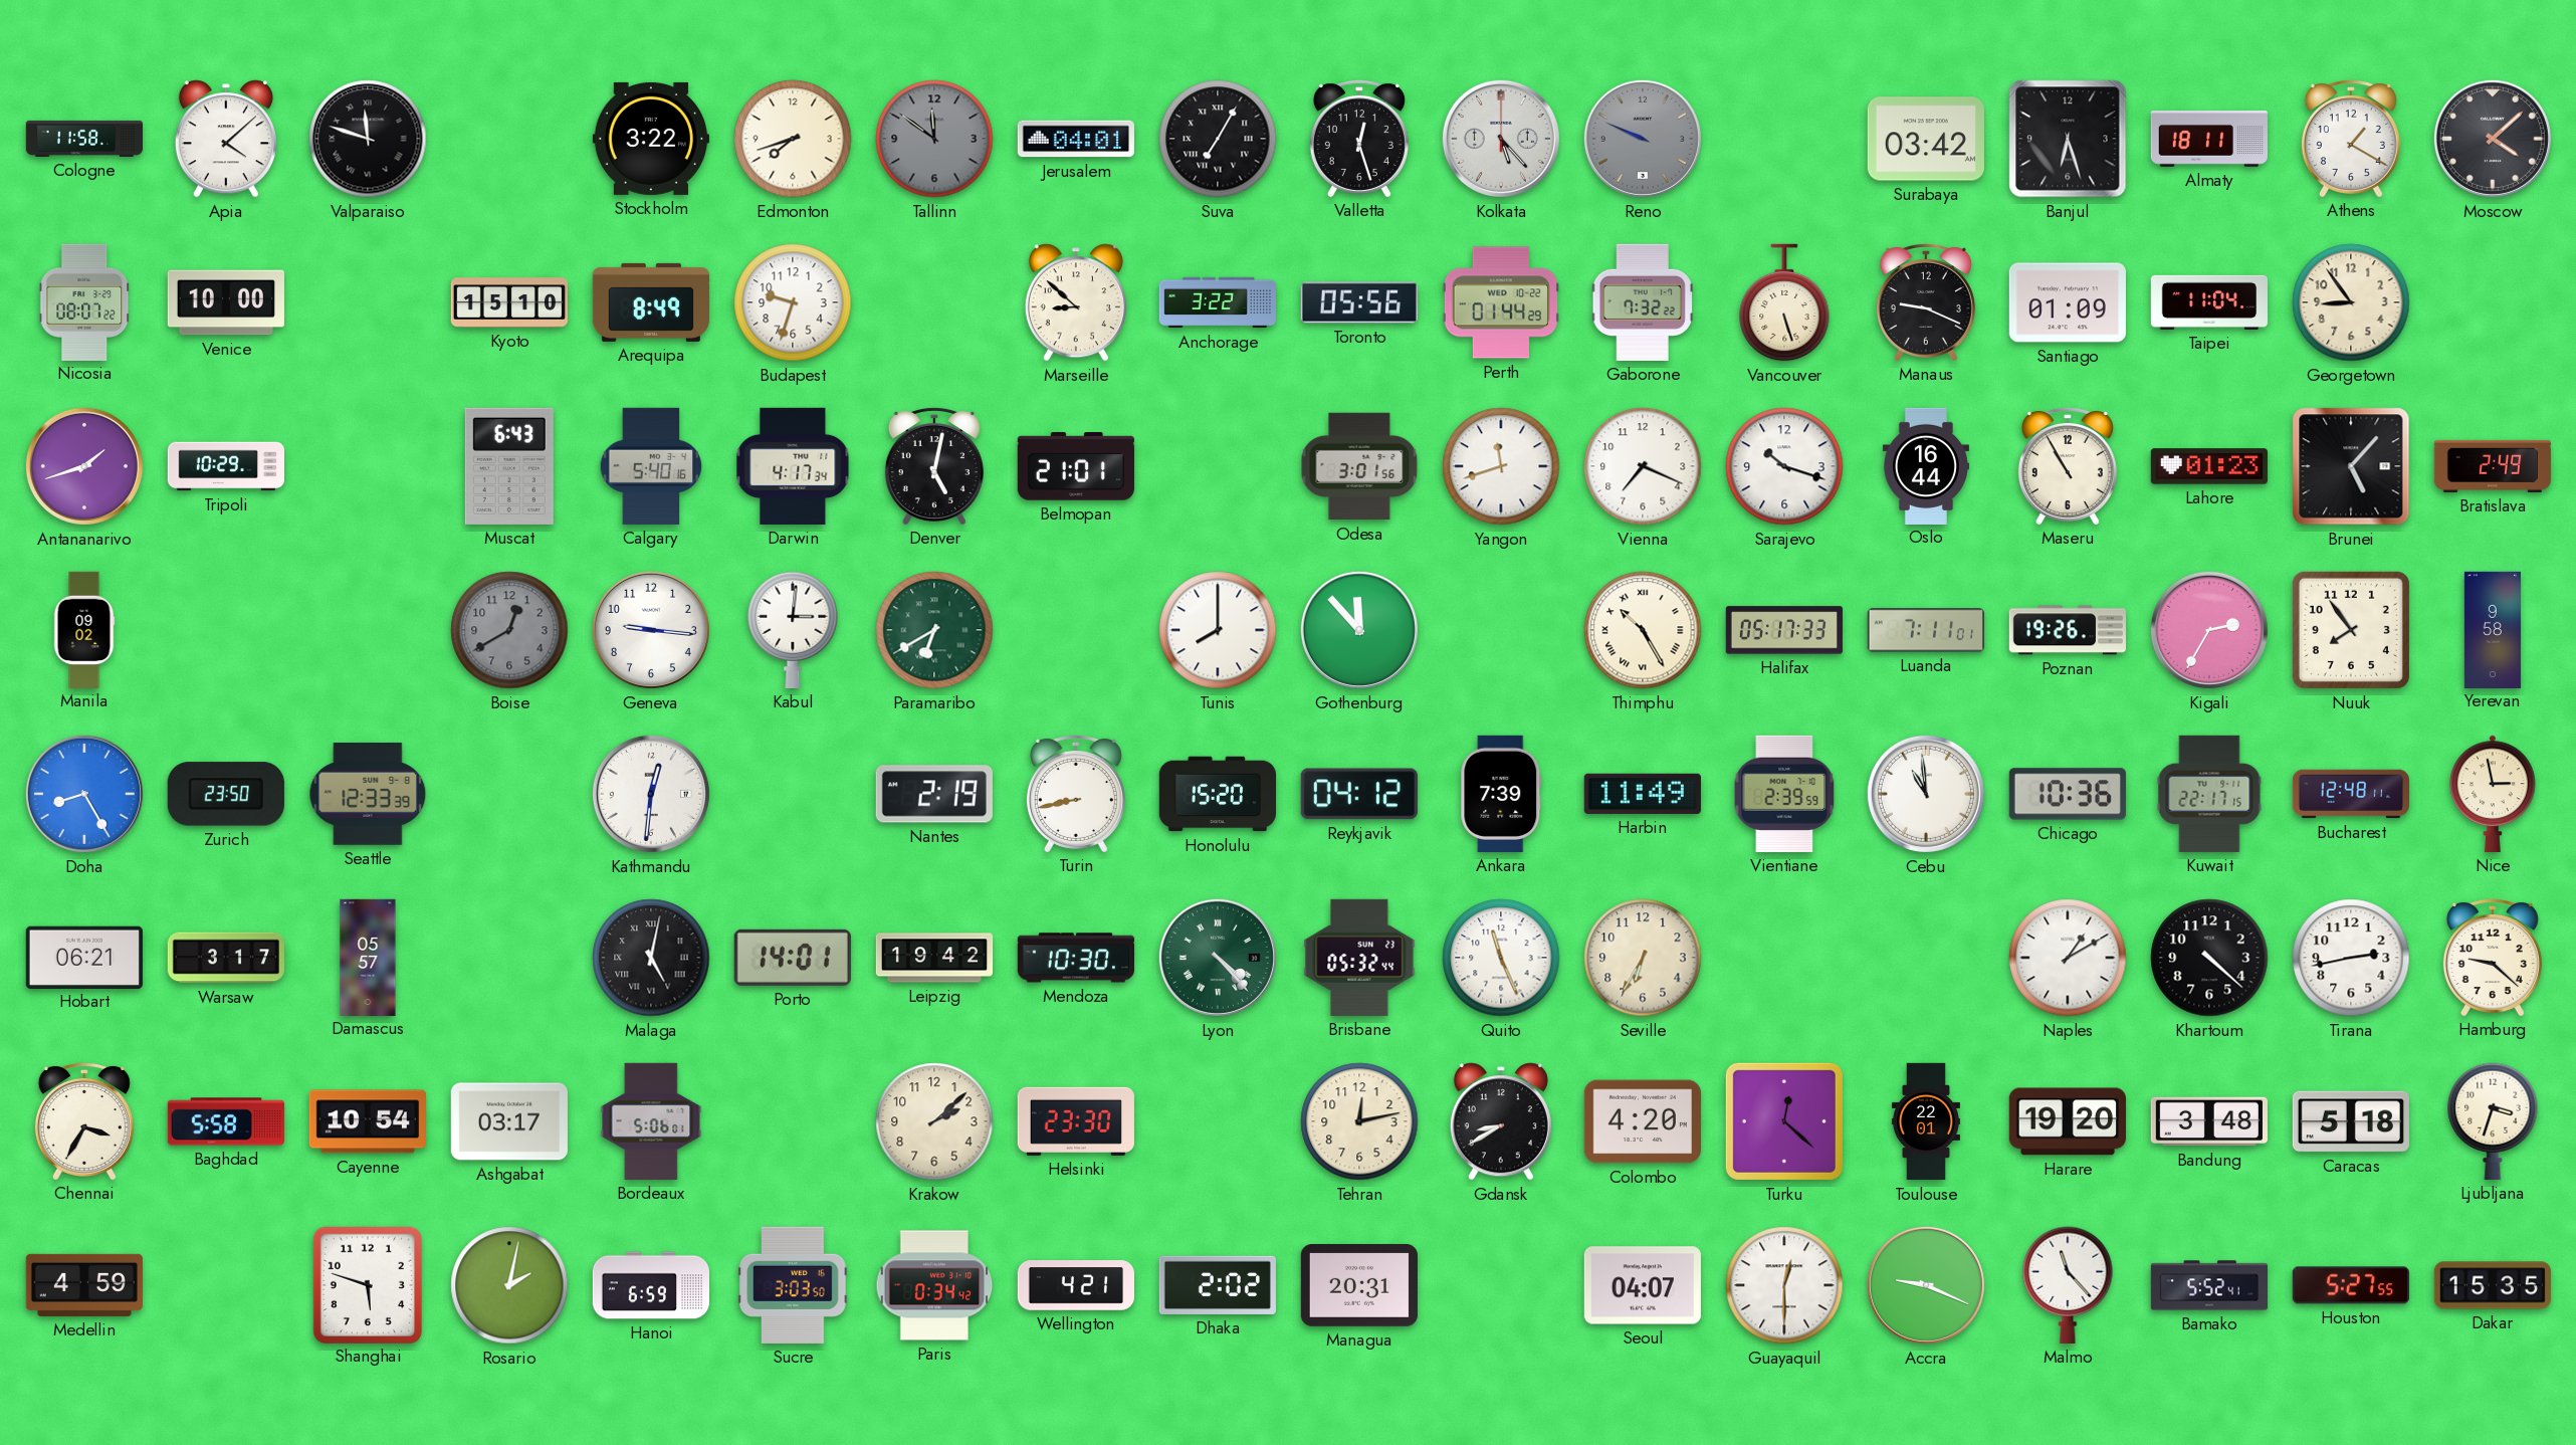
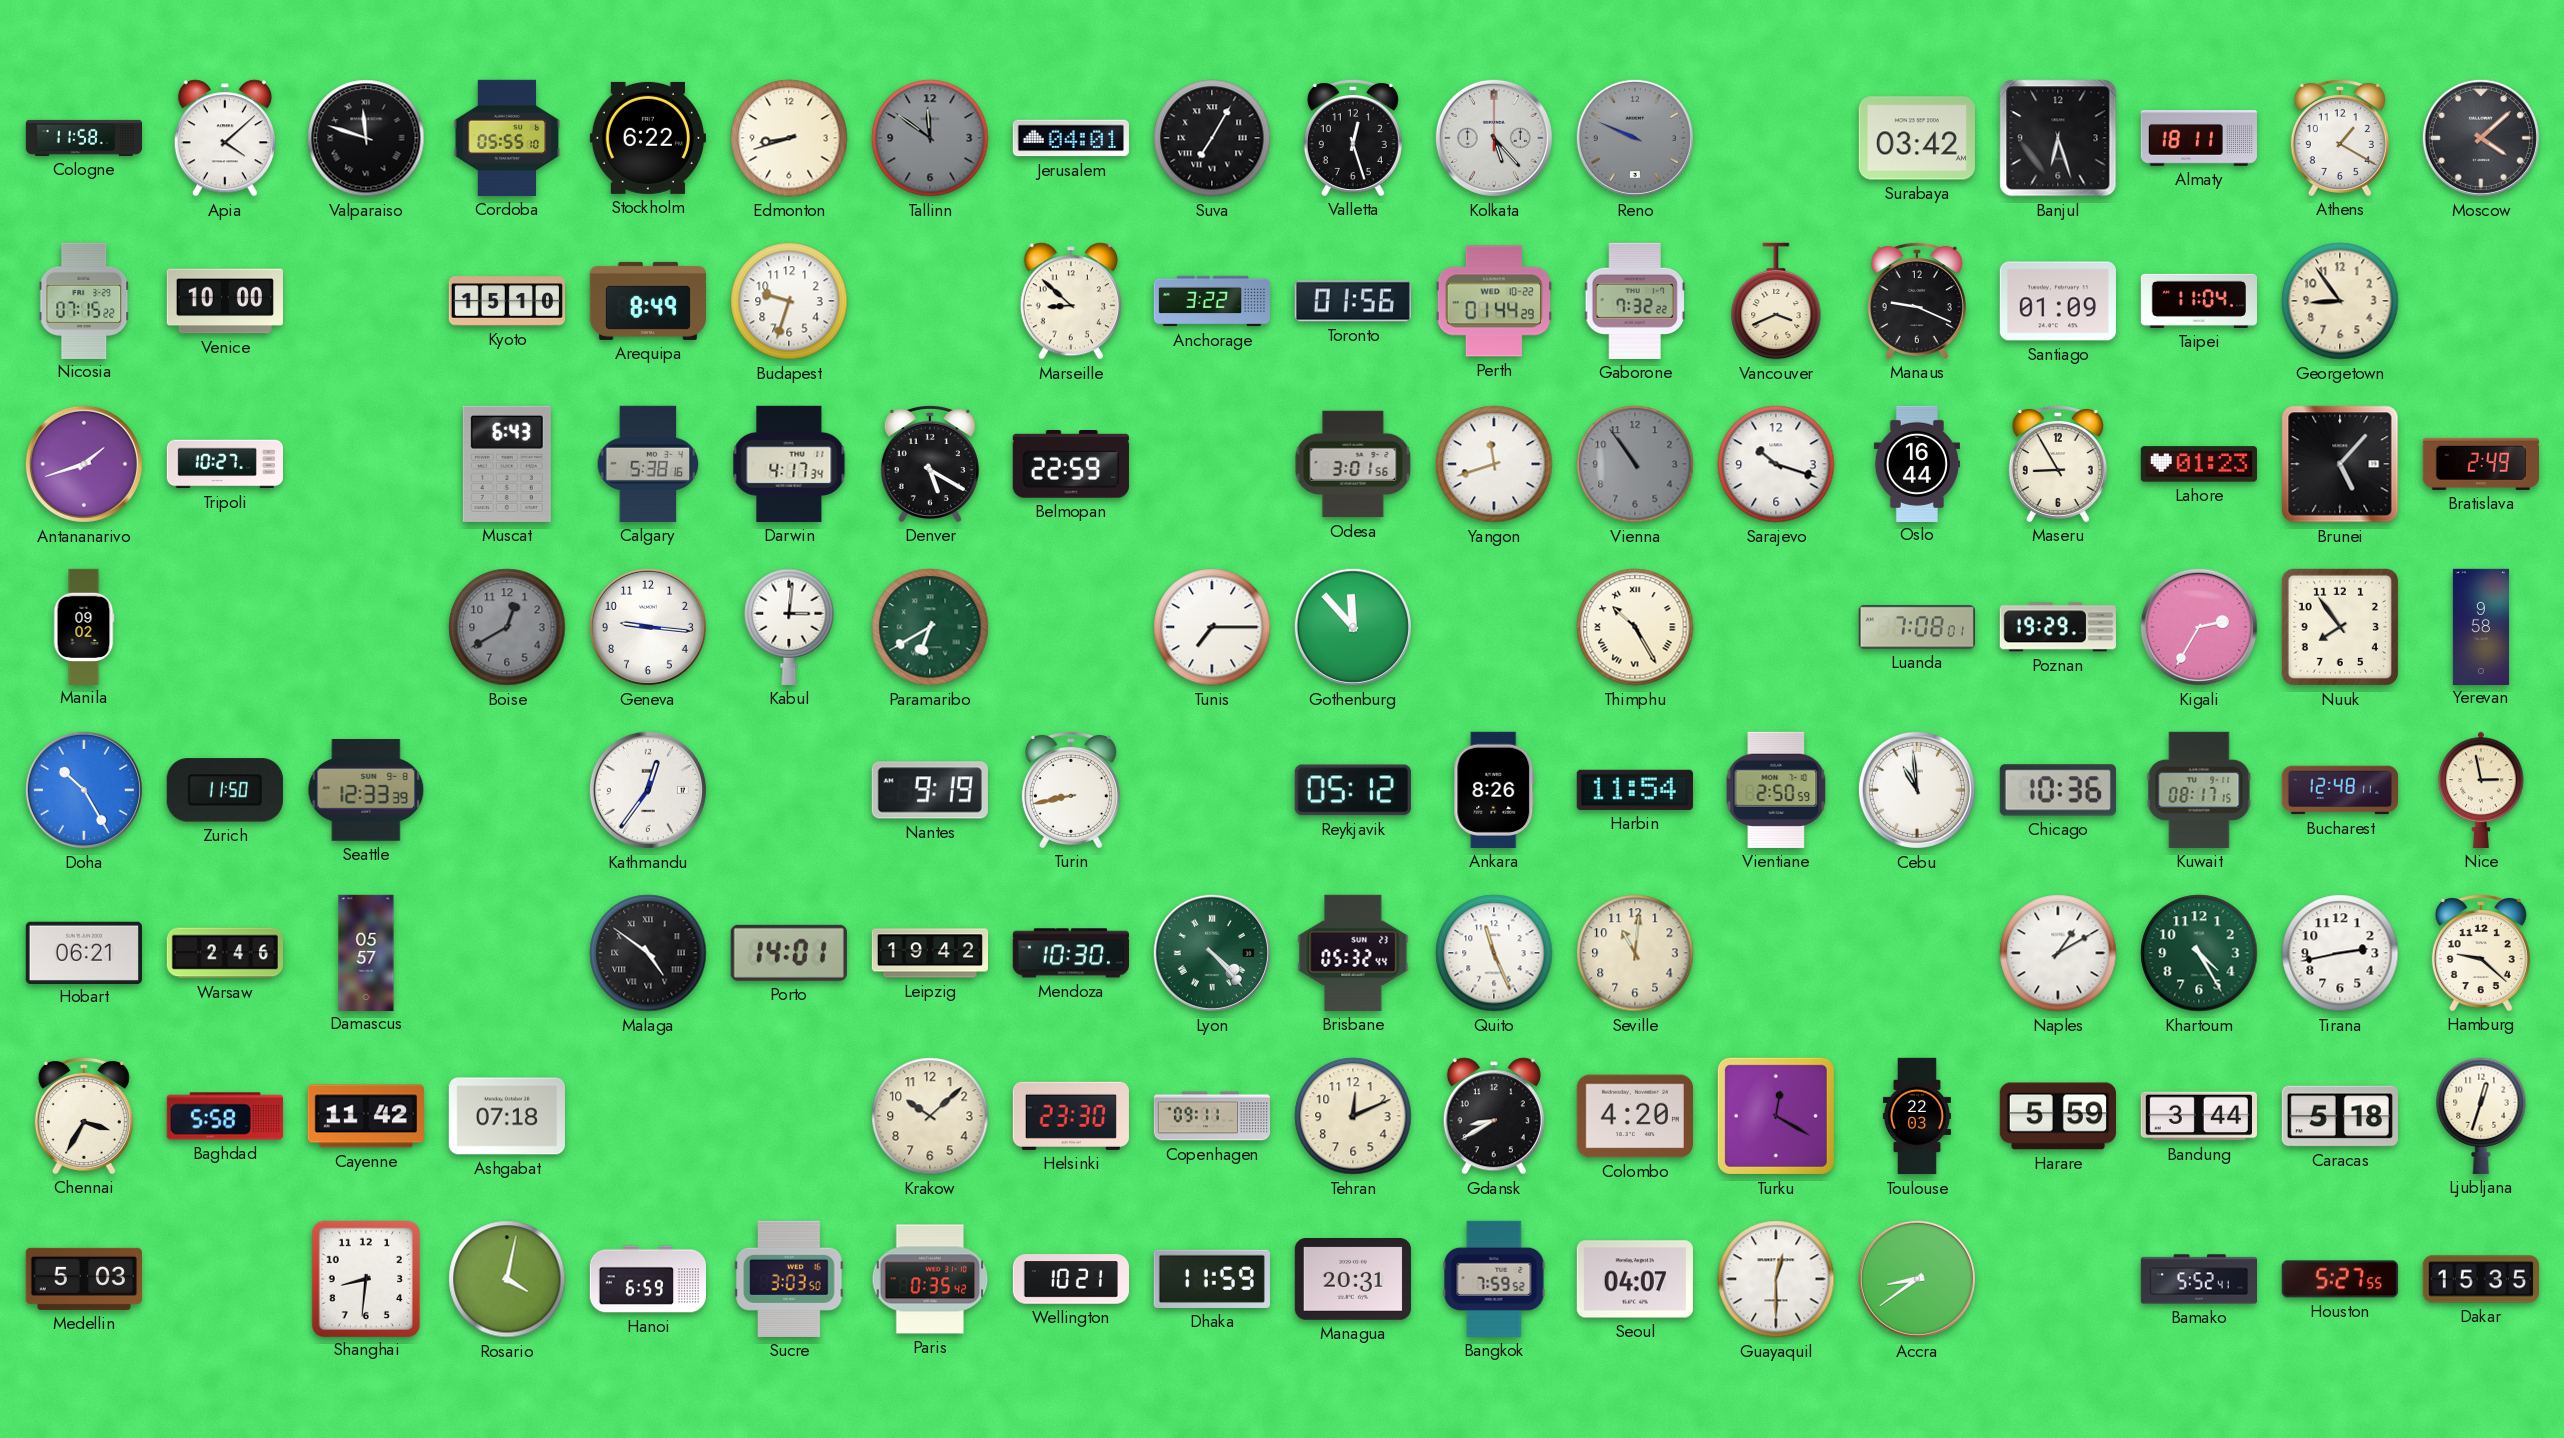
Cordoba: none -> 05:55 (507, 138)
Stockholm: 3:22 -> 6:22 (648, 138)
Edmonton: 7:42 -> 8:42 (789, 138)
Nicosia: 08:07 -> 07:15 (84, 300)
Toronto: 05:56 -> 01:56 (1353, 301)
Vancouver: 5:27 -> 3:41 (1776, 301)
Tripoli: 10:29 -> 10:27 (224, 464)
Calgary: 5:40 -> 5:38 (648, 464)
Denver: 5:02 -> 5:20 (930, 463)
Belmopan: 21:01 -> 22:59 (1071, 465)
Vienna: 7:19 -> 10:54 (1635, 464)
Vienna dial: white -> grey (1635, 464)
Maseru: 10:55 -> 8:55 (2058, 463)
Tunis: 8:00 -> 7:15 (1212, 627)
Halifax: 05:17 -> none (1784, 630)
Luanda: 7:11 -> 7:08 (1917, 627)
Poznan: 19:26 -> 19:29 (2057, 627)
Doha: 8:25 -> 10:25 (84, 790)
Zurich: 23:50 -> 11:50 (225, 790)
Kathmandu: 12:31 -> 12:36 (648, 790)
Nantes: 2:19 -> 9:19 (930, 790)
Honolulu: 15:20 -> none (1217, 794)
Reykjavik: 04:12 -> 05:12 (1353, 790)
Ankara: 7:39 -> 8:26 (1494, 790)
Harbin: 11:49 -> 11:54 (1635, 790)
Vientiane: 2:39 -> 2:50 (1776, 790)
Kuwait: 22:17 -> 08:17 (2199, 790)
Warsaw: 3:17 -> 2:46 (224, 953)
Malaga: 5:02 -> 4:51 (648, 953)
Seville: 6:35 -> 11:01 (1635, 953)
Khartoum: 4:22 -> 4:25 (2199, 953)
Khartoum dial: black -> green (2199, 953)
Cayenne: 10:54 -> 11:42 (366, 1116)
Ashgabat: 03:17 -> 07:18 (507, 1116)
Bordeaux: 5:06 -> none (651, 1121)
Krakow: 2:08 -> 10:08 (930, 1116)
Copenhagen: none -> 09:11 (1211, 1116)
Tehran: 12:13 -> 12:11 (1353, 1116)
Turku: 12:22 -> 12:20 (1776, 1116)
Toulouse: 22:01 -> 22:03 (1917, 1116)
Harare: 19:20 -> 5:59 (2057, 1116)
Bandung: 3:48 -> 3:44 (2199, 1116)
Ljubljana: 3:33 -> 12:33 (2481, 1116)
Medellin: 4:59 -> 5:03 (84, 1279)
Shanghai: 5:48 -> 8:31 (365, 1278)
Rosario: 2:02 -> 4:02 (507, 1279)
Paris: 0:34 -> 0:35 (930, 1279)
Wellington: 4:21 -> 10:21 (1070, 1279)
Dhaka: 2:02 -> 11:59 (1212, 1279)
Bangkok: none -> 7:59 (1494, 1279)
Accra: 9:19 -> 8:39 (1917, 1279)
Malmo: 11:23 -> none (2068, 1285)
